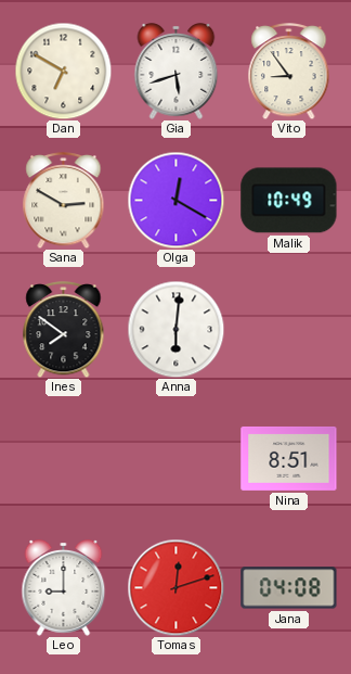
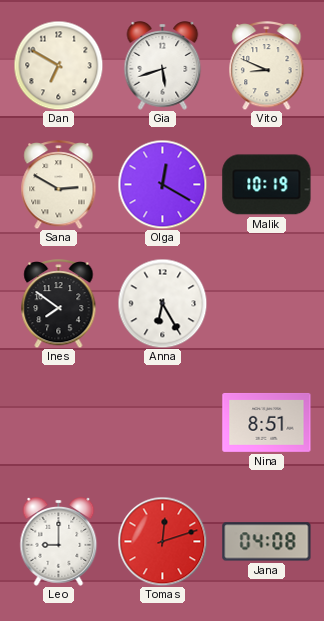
Vito: 8:54 -> 8:49 (267, 66)
Malik: 10:49 -> 10:19 (267, 185)
Anna: 6:01 -> 6:25 (162, 303)
